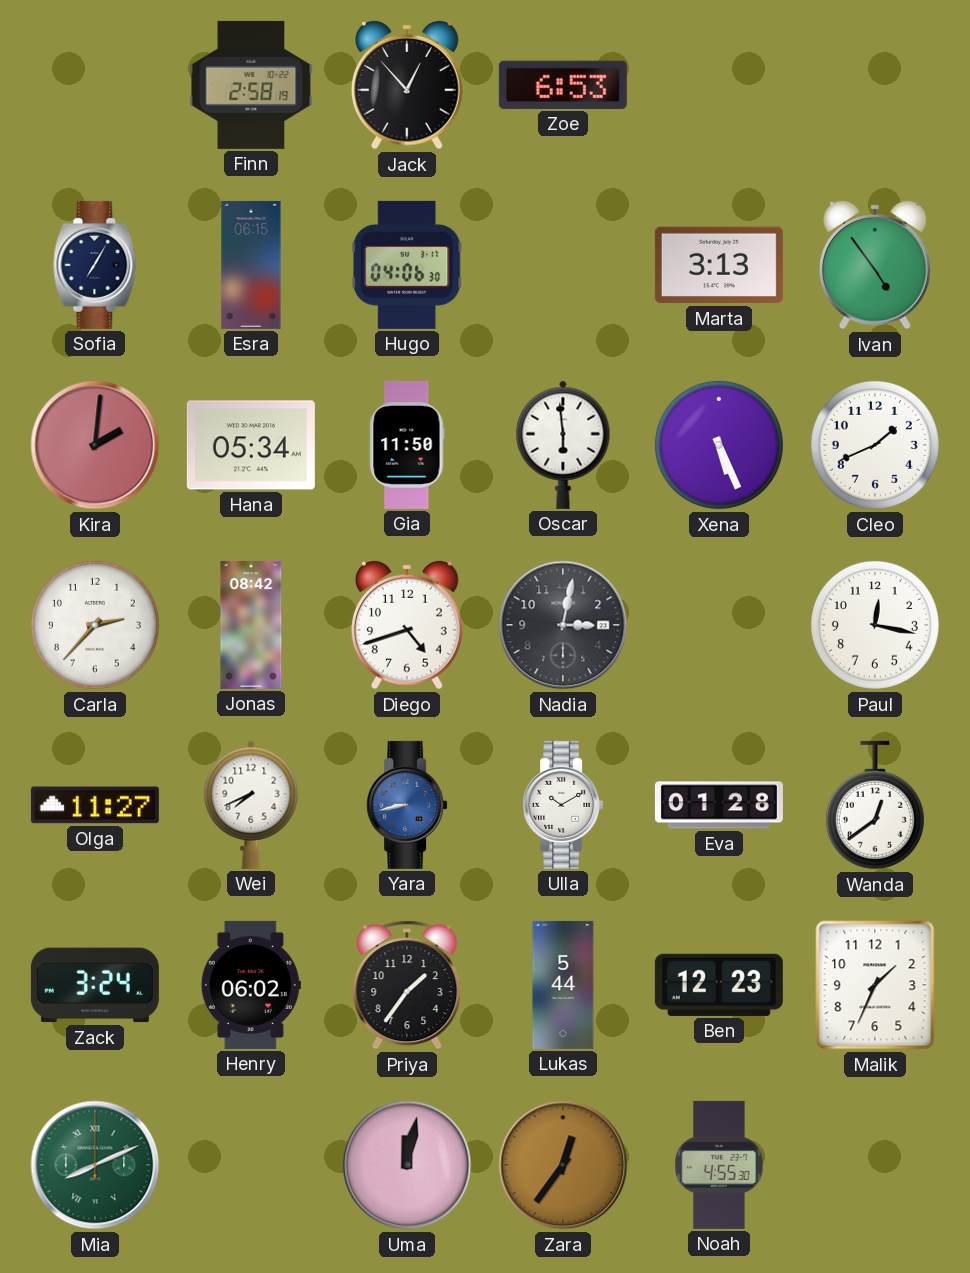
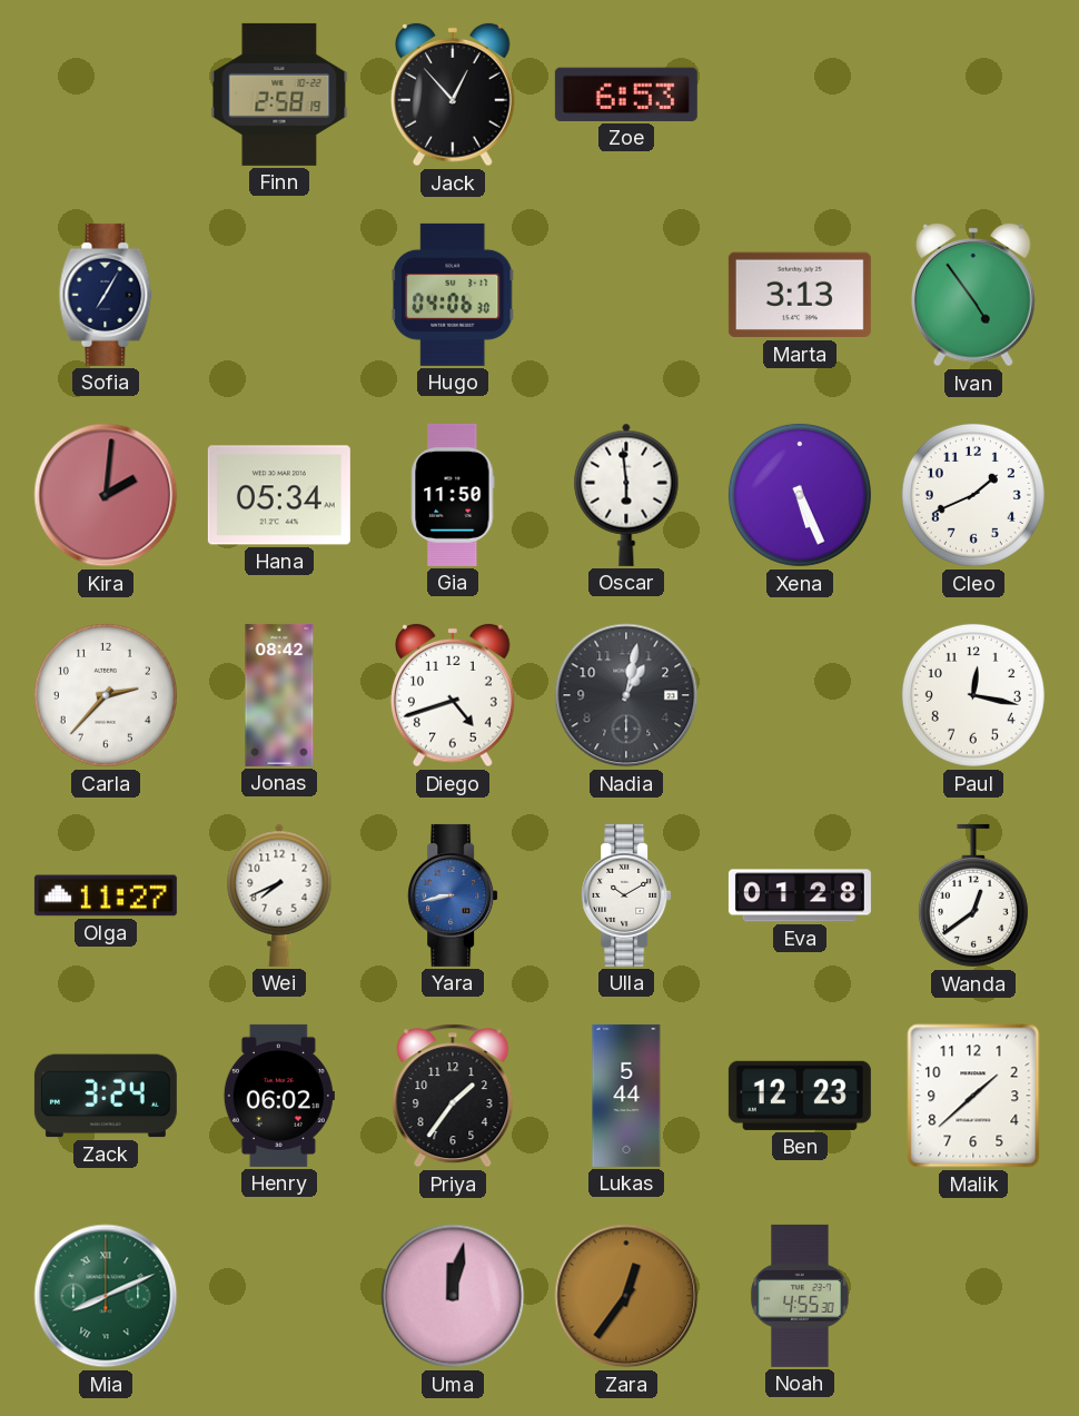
Esra: 06:15 -> none (251, 265)
Nadia: 3:02 -> 1:02 (626, 695)
Malik: 1:34 -> 1:38 (973, 1096)
